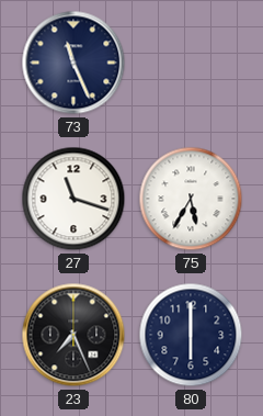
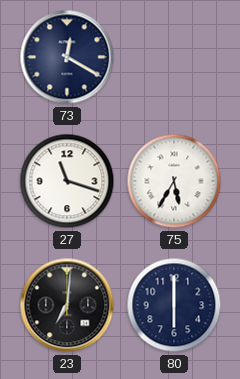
73: 11:26 -> 12:20 (67, 57)
23: 7:26 -> 7:01 (67, 305)
